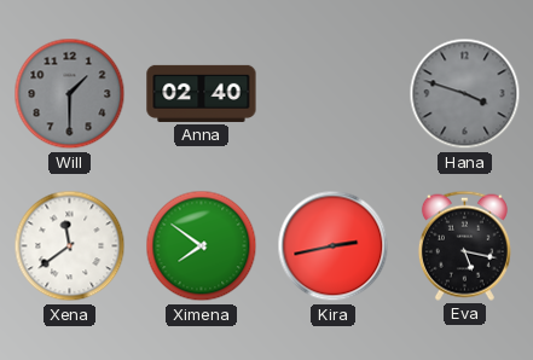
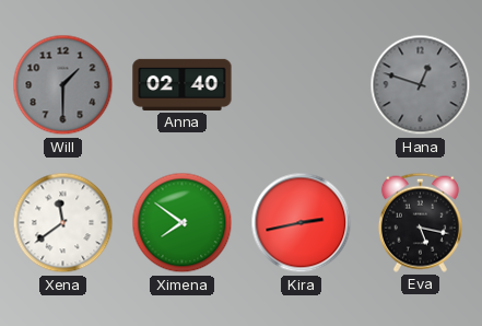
Hana: 3:48 -> 12:48 (421, 85)
